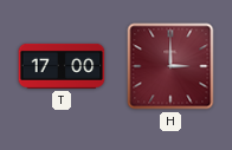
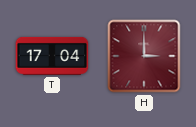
T: 17:00 -> 17:04 (52, 56)
